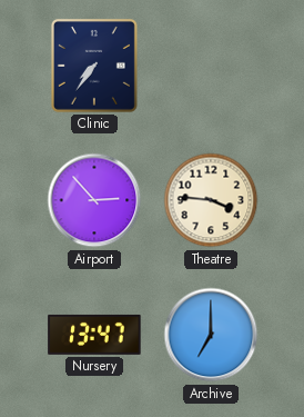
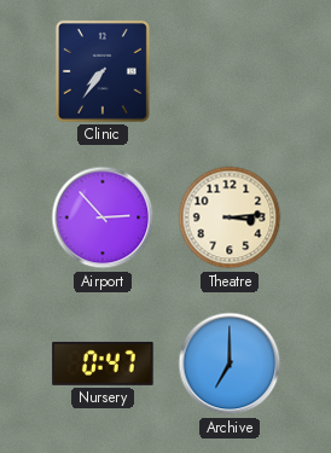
Theatre: 3:46 -> 3:14 (230, 217)
Nursery: 13:47 -> 0:47 (103, 364)
